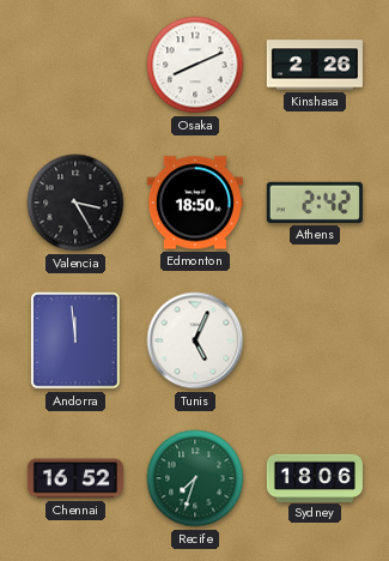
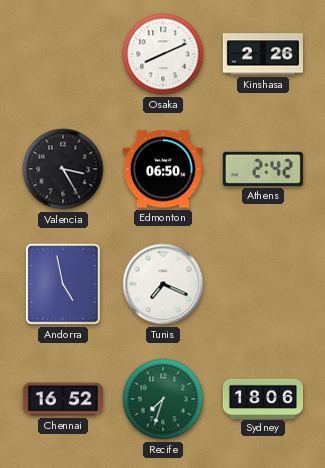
Edmonton: 18:50 -> 06:50 (163, 169)
Andorra: 11:59 -> 4:58 (63, 284)
Tunis: 5:04 -> 7:19 (163, 284)
